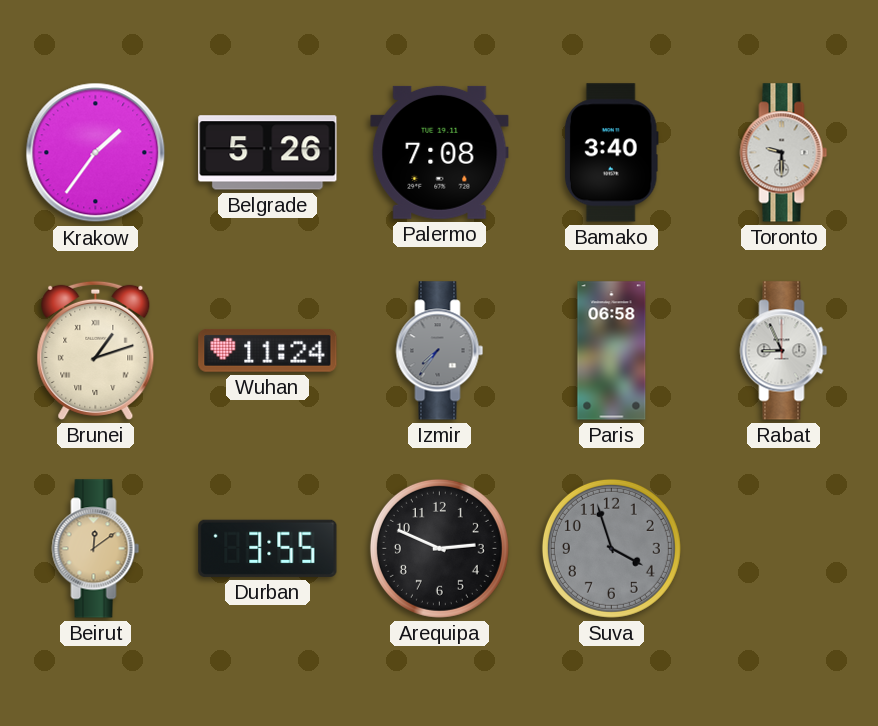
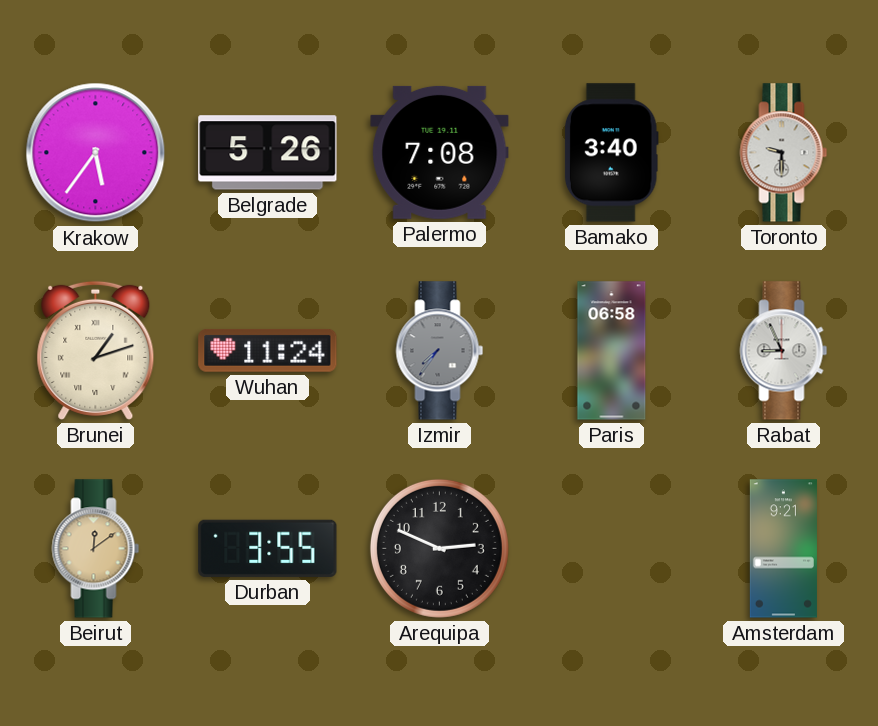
Krakow: 1:36 -> 5:36 (96, 153)
Suva: 3:57 -> none (611, 548)
Amsterdam: none -> 9:21 (783, 549)
